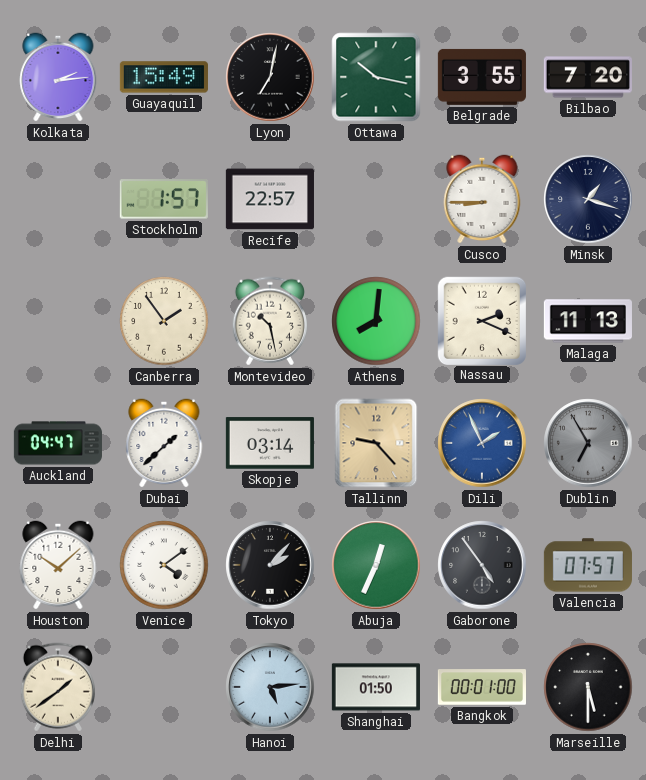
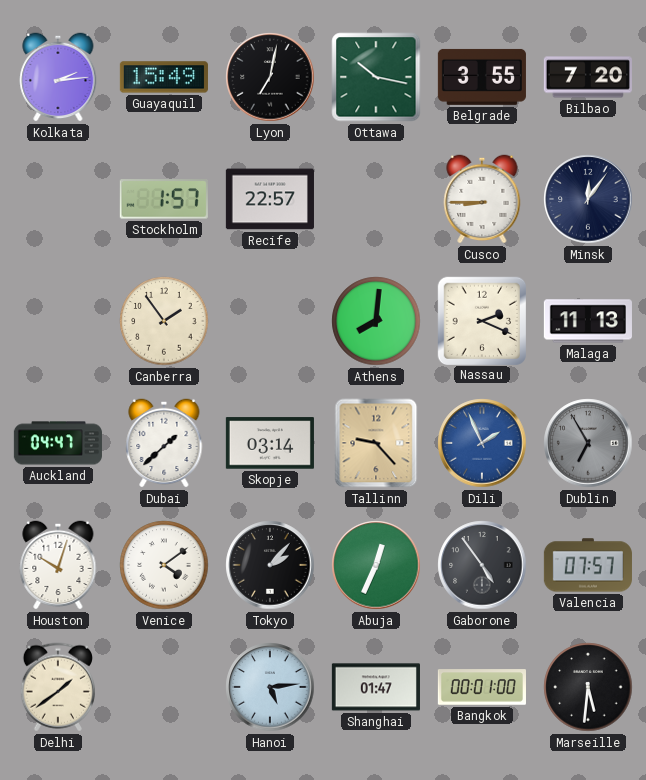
Minsk: 1:18 -> 12:06 (588, 199)
Montevideo: 10:28 -> none (270, 321)
Houston: 10:08 -> 10:03 (58, 565)
Shanghai: 01:50 -> 01:47 (376, 687)
Marseille: 5:30 -> 5:31 (588, 687)
